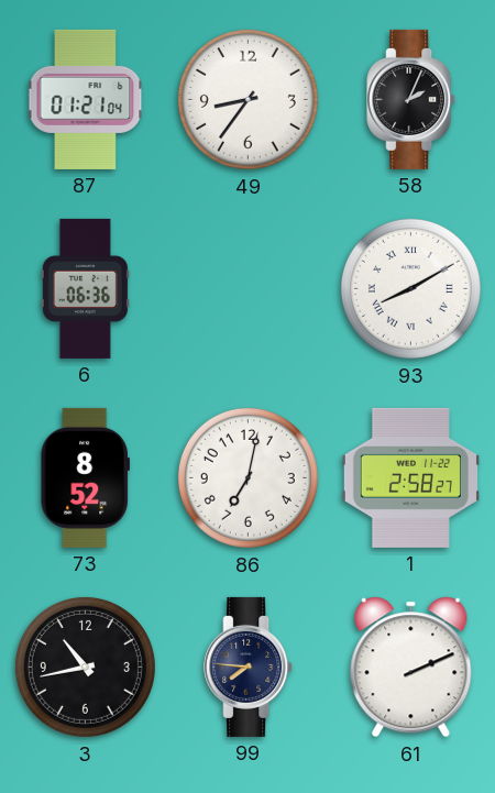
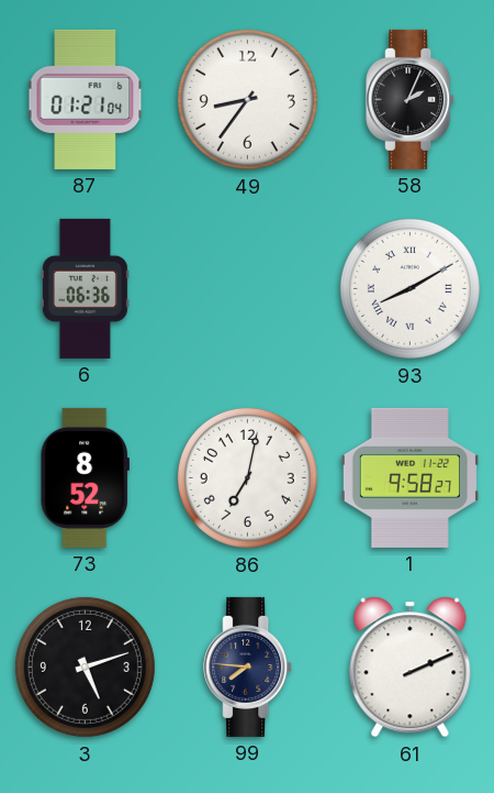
1: 2:58 -> 9:58 (409, 477)
3: 10:43 -> 5:12 (85, 667)
